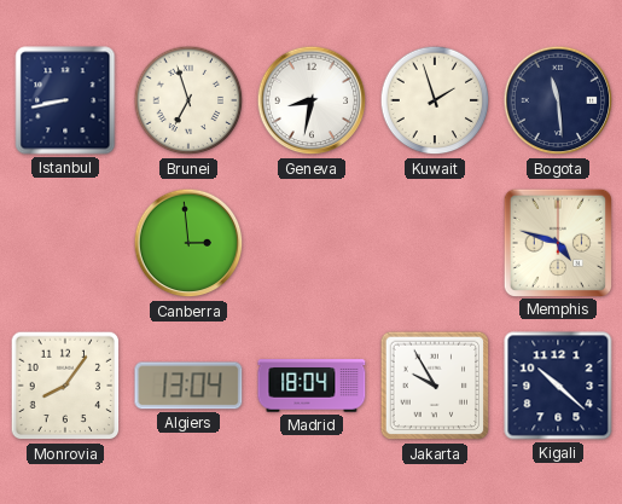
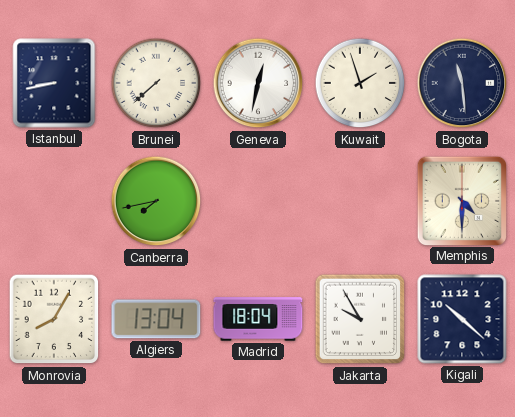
Brunei: 6:57 -> 7:38 (156, 83)
Geneva: 8:32 -> 12:32 (258, 83)
Canberra: 2:59 -> 7:43 (156, 201)
Memphis: 4:48 -> 4:30 (461, 200)
Monrovia: 8:06 -> 8:05 (54, 319)
